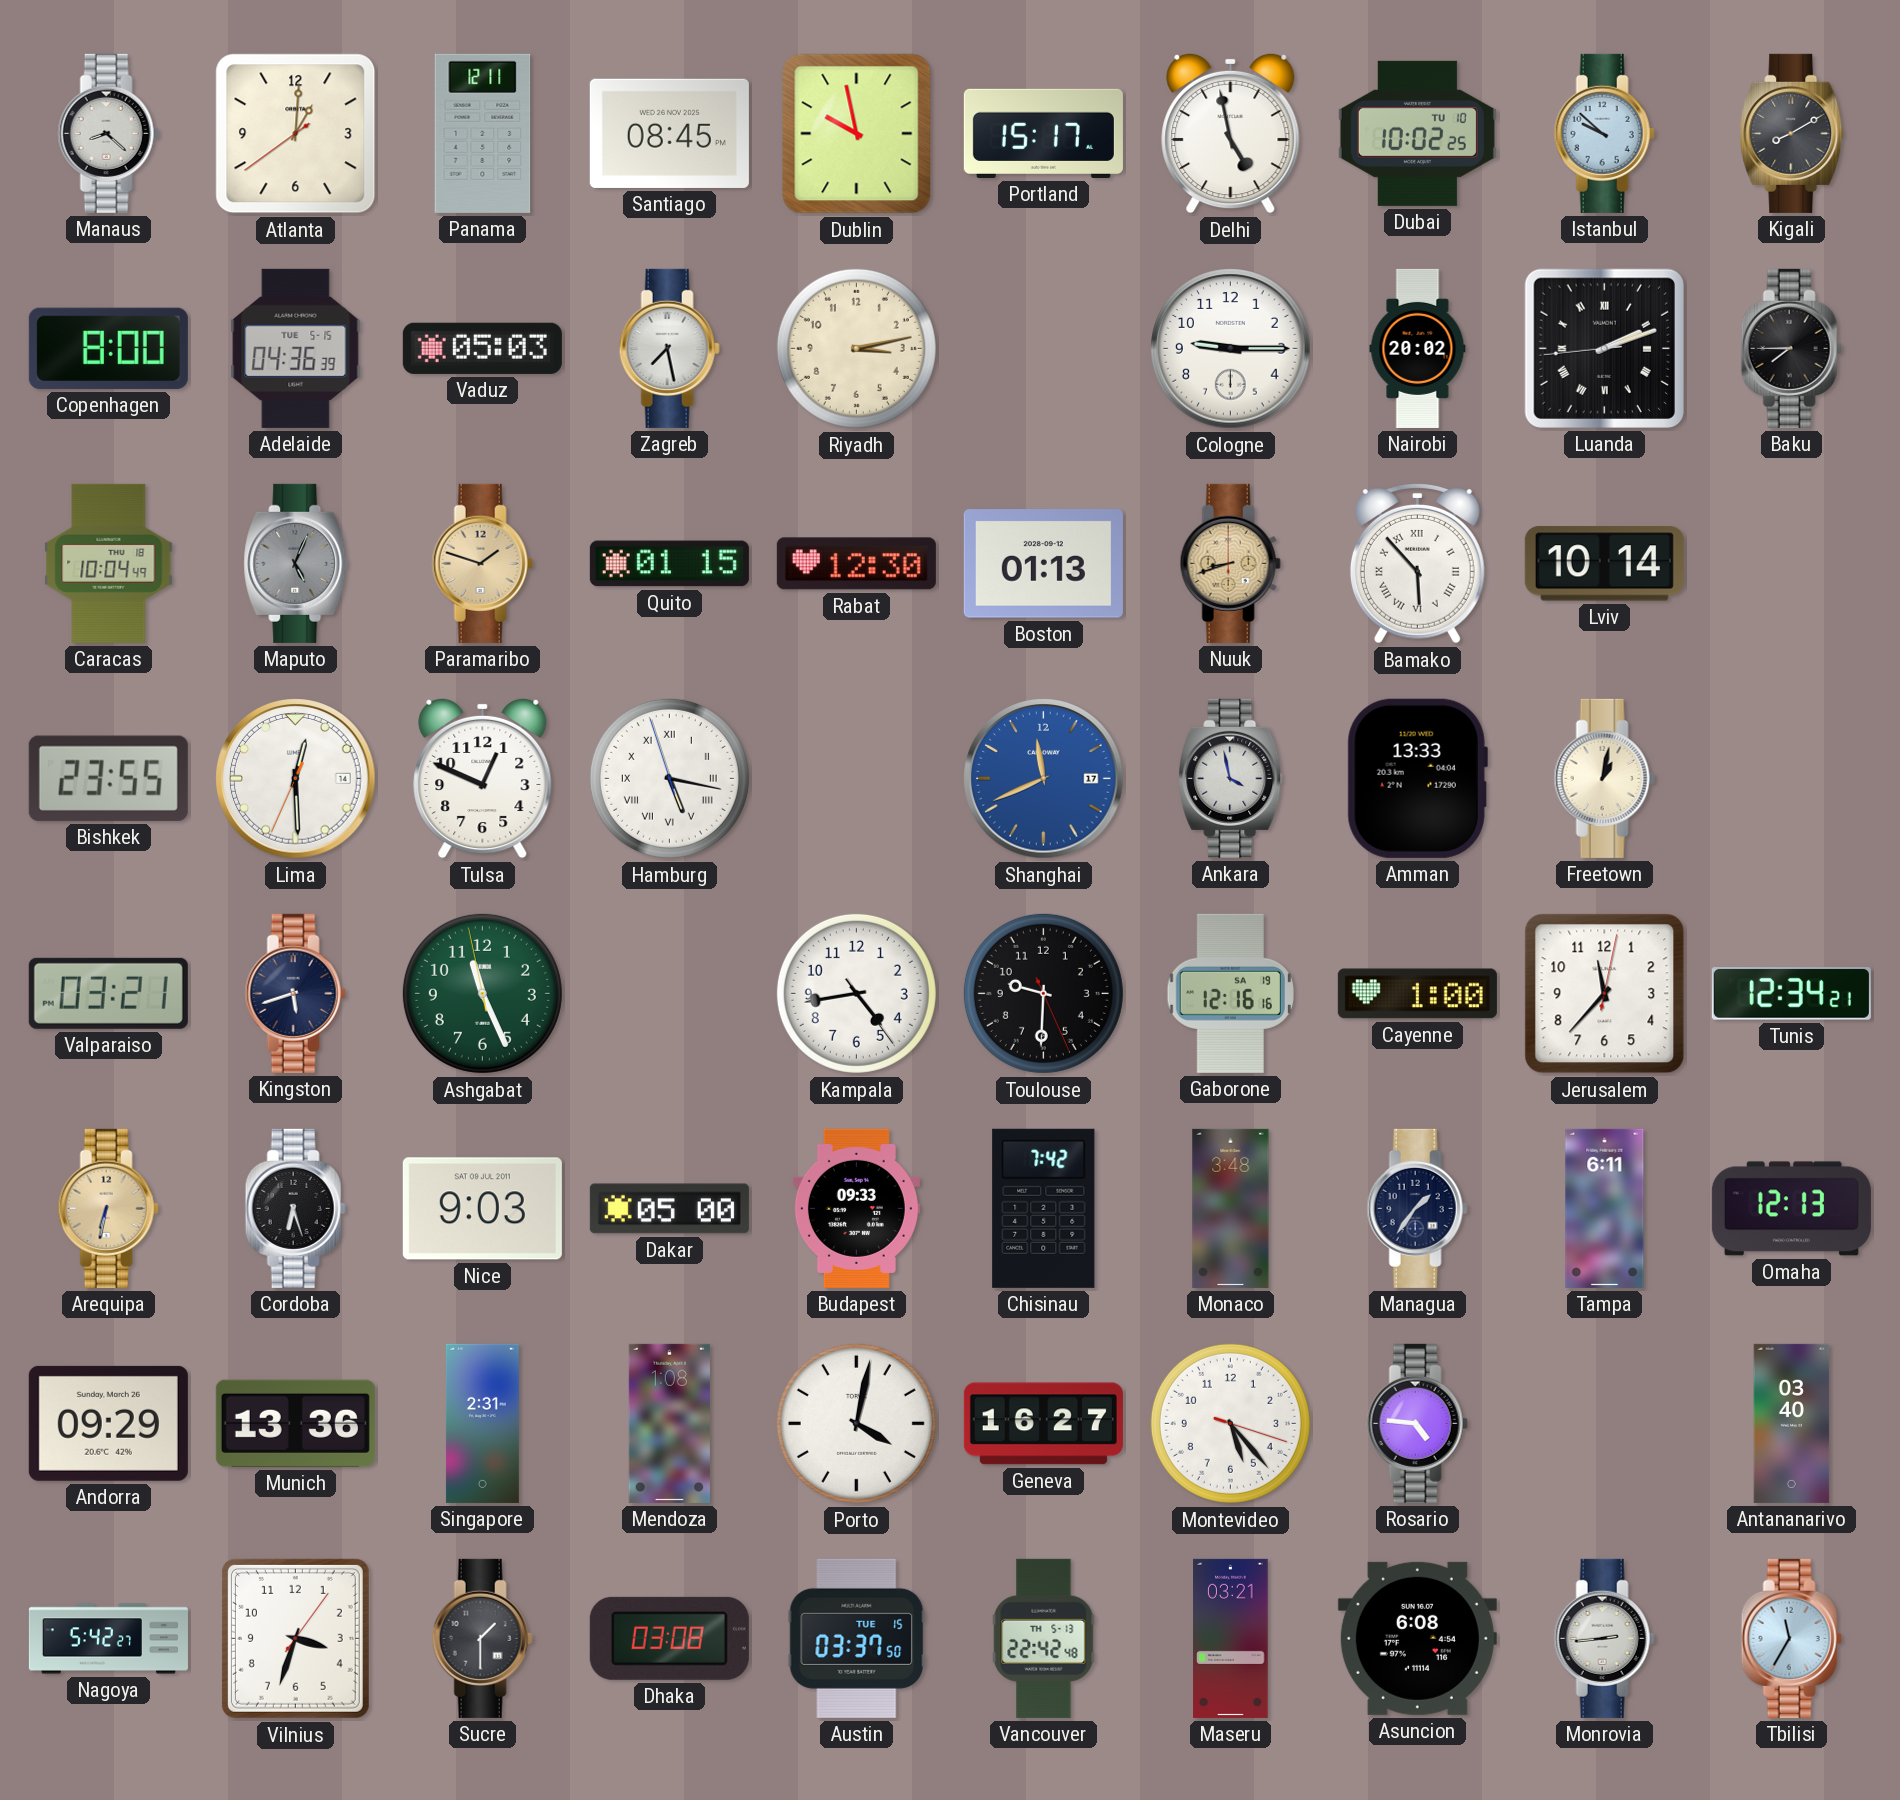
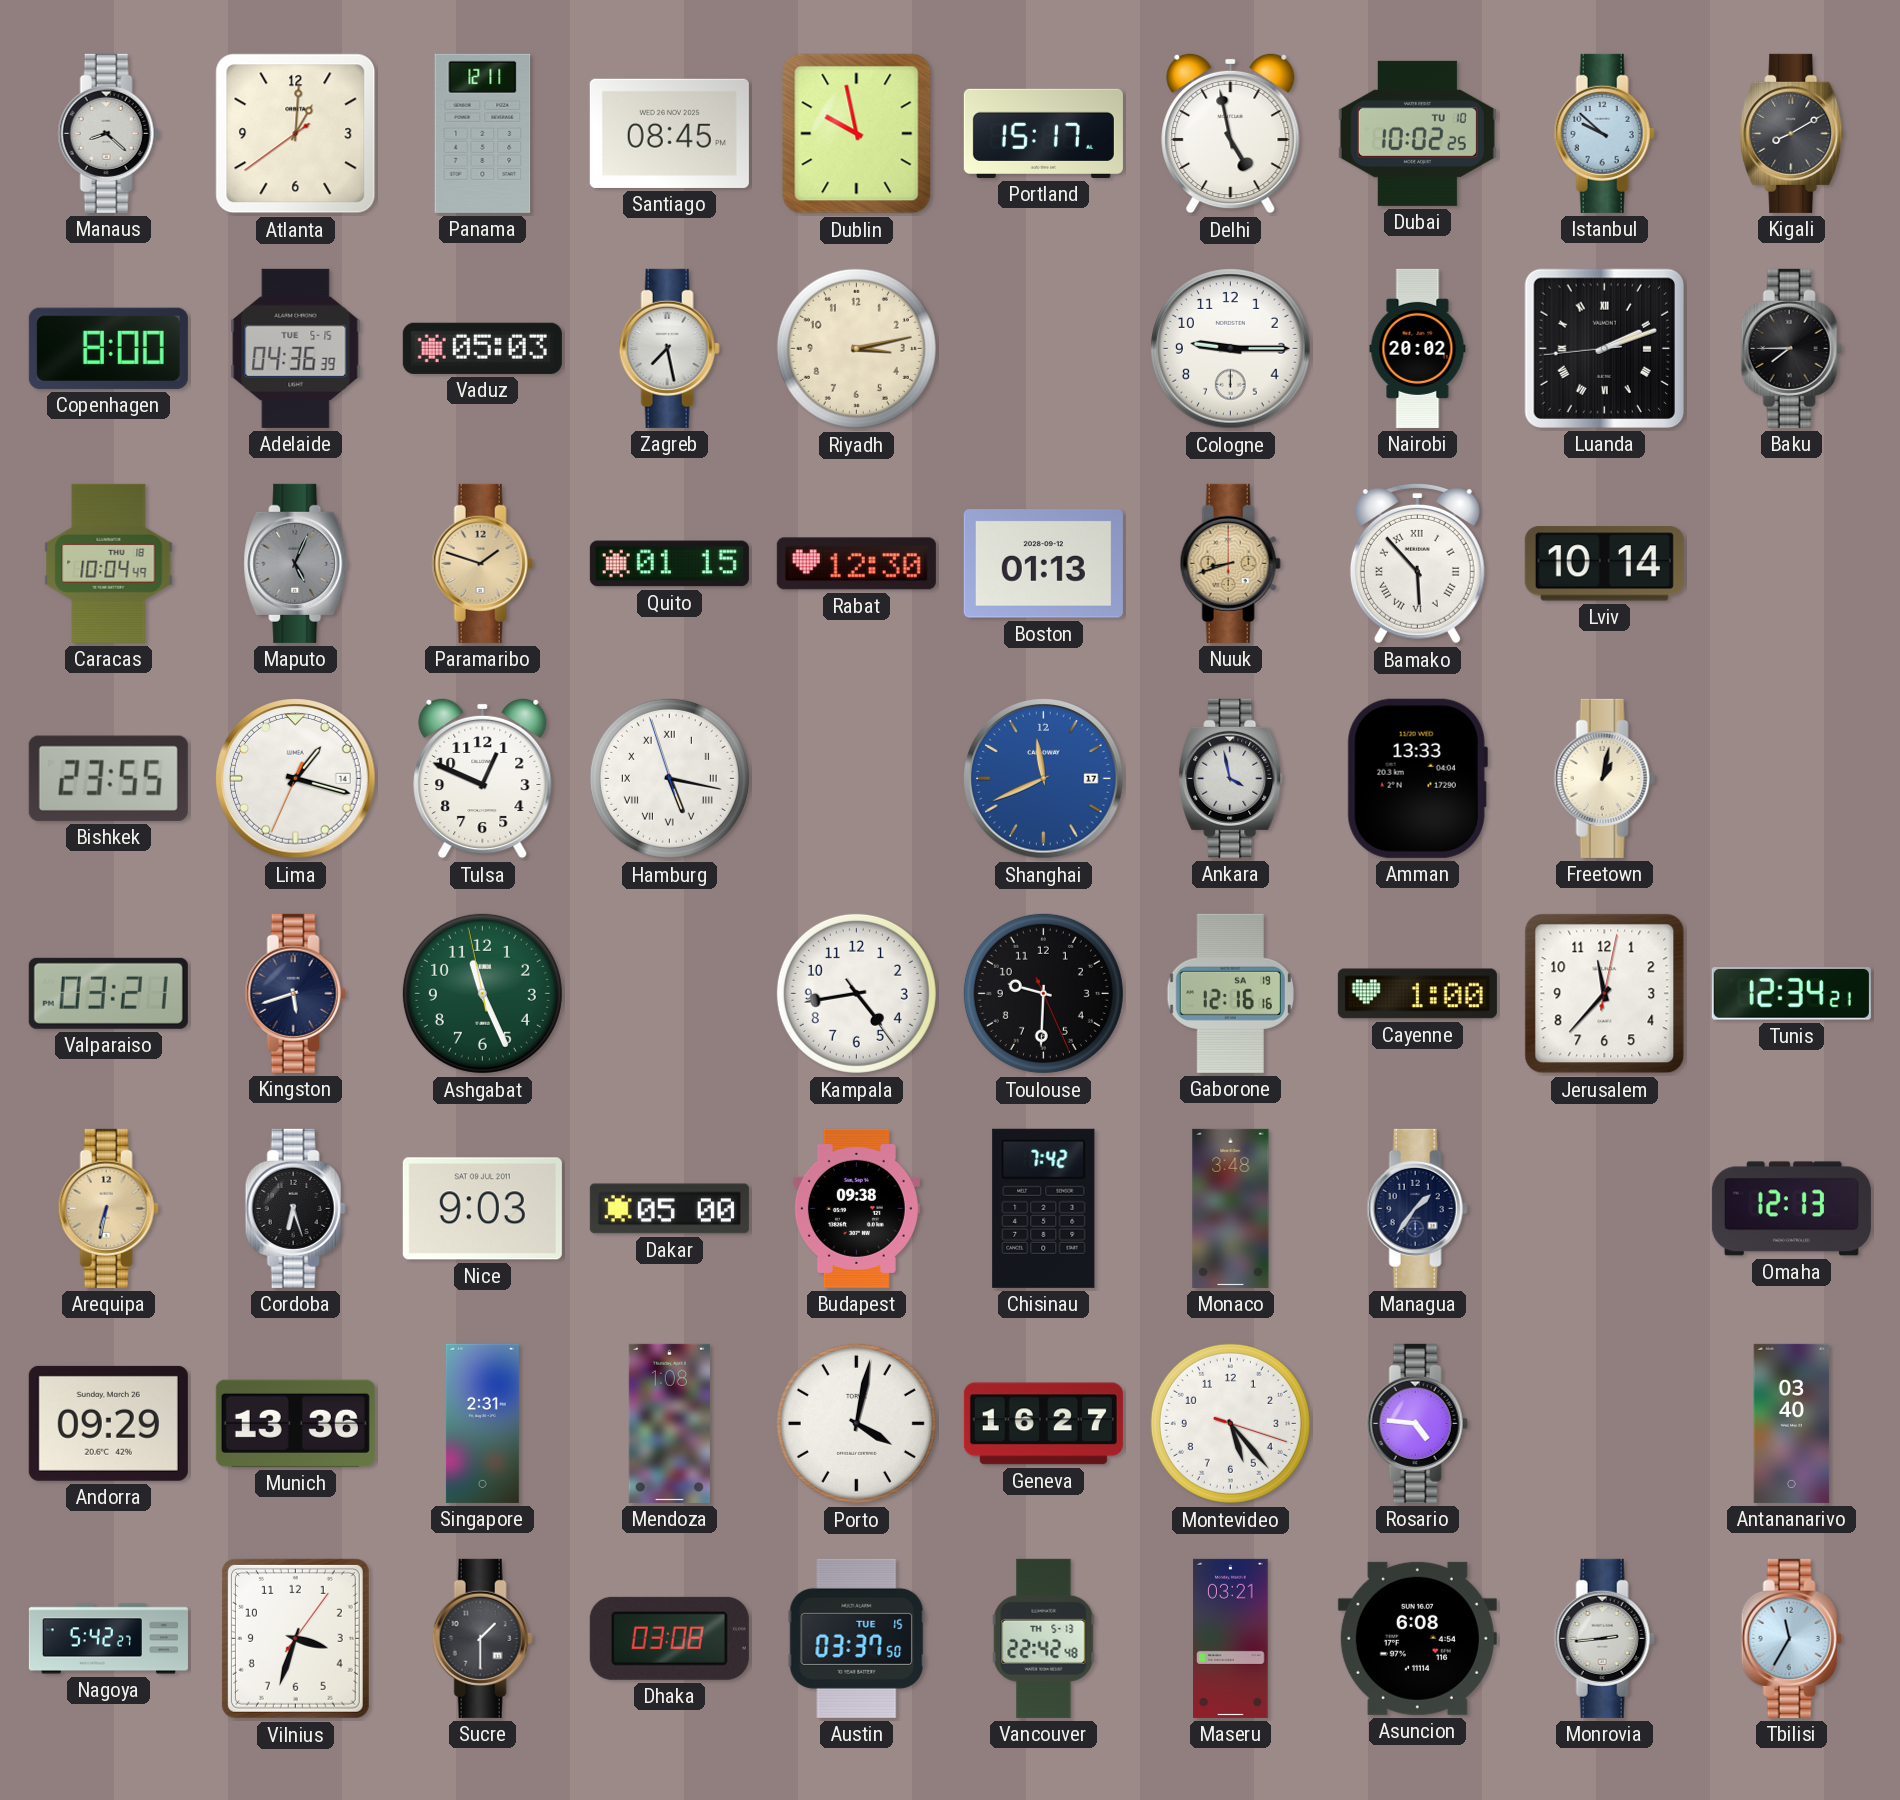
Lima: 12:29 -> 1:17 (296, 779)
Budapest: 09:33 -> 09:38 (856, 1208)
Tampa: 6:11 -> none (1605, 1208)
